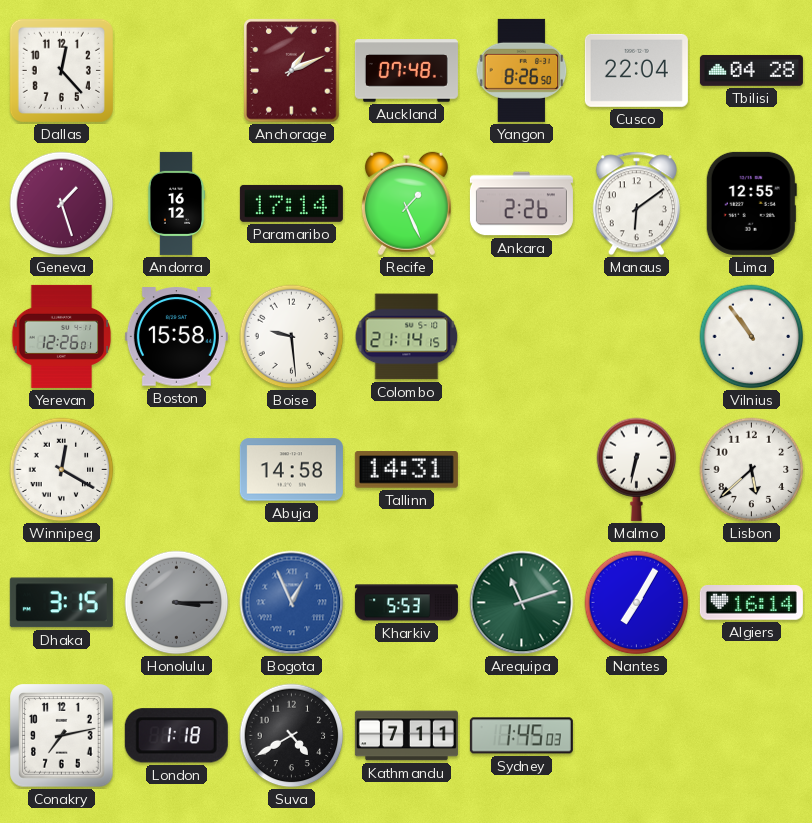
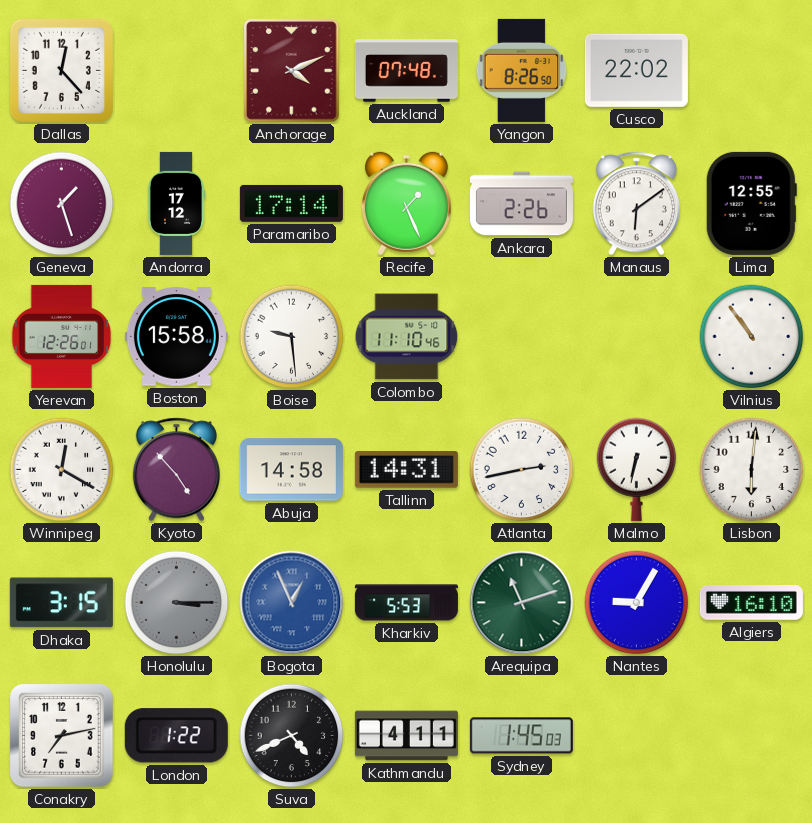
Anchorage: 1:11 -> 4:11 (292, 71)
Cusco: 22:04 -> 22:02 (636, 70)
Tbilisi: 04:28 -> none (751, 71)
Andorra: 16:12 -> 17:12 (176, 203)
Colombo: 21:14 -> 11:10 (407, 337)
Kyoto: none -> 4:53 (176, 470)
Atlanta: none -> 2:43 (522, 470)
Lisbon: 5:38 -> 6:01 (752, 470)
Nantes: 7:05 -> 9:05 (637, 603)
Algiers: 16:14 -> 16:10 (751, 603)
London: 1:18 -> 1:22 (176, 736)
Suva: 4:40 -> 4:41 (292, 736)
Kathmandu: 7:11 -> 4:11 (406, 736)
